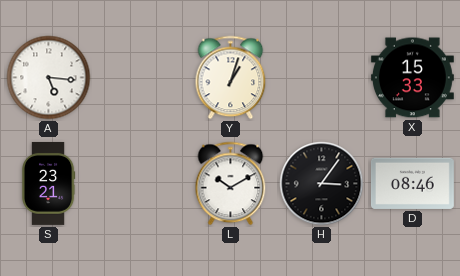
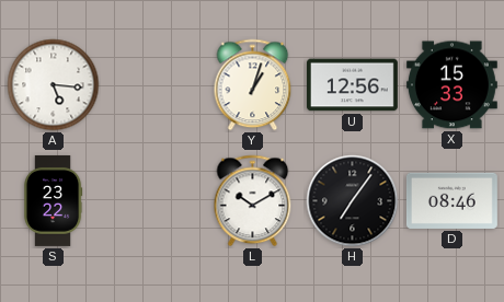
U: none -> 12:56 (352, 85)
S: 23:21 -> 23:22 (53, 200)
H: 3:06 -> 7:06 (353, 201)
